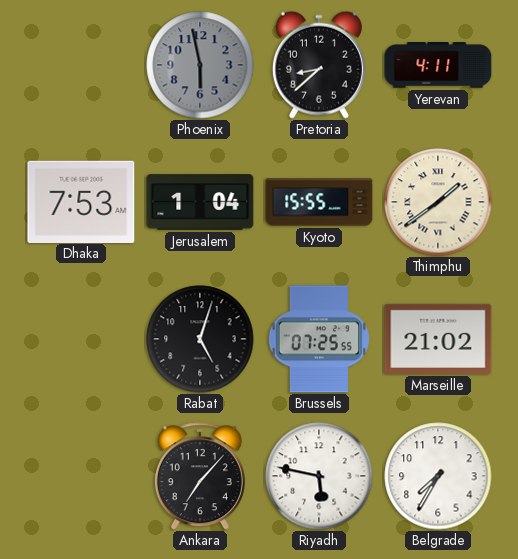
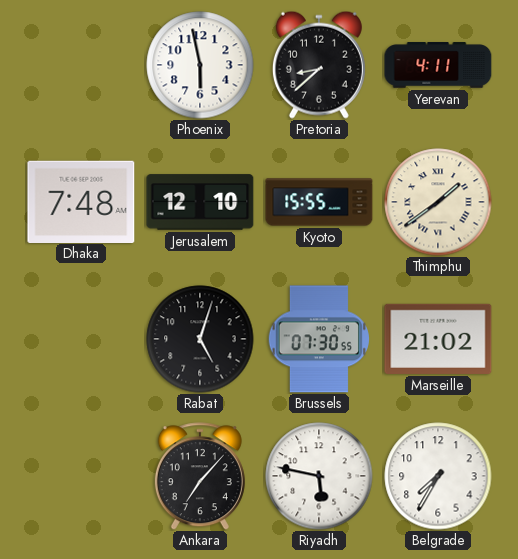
Phoenix dial: grey -> white (200, 65)
Dhaka: 7:53 -> 7:48 (81, 201)
Jerusalem: 1:04 -> 12:10 (200, 202)
Brussels: 07:25 -> 07:30 (318, 339)
